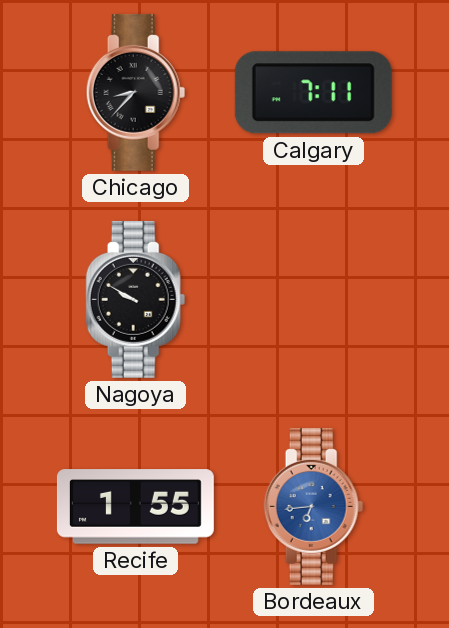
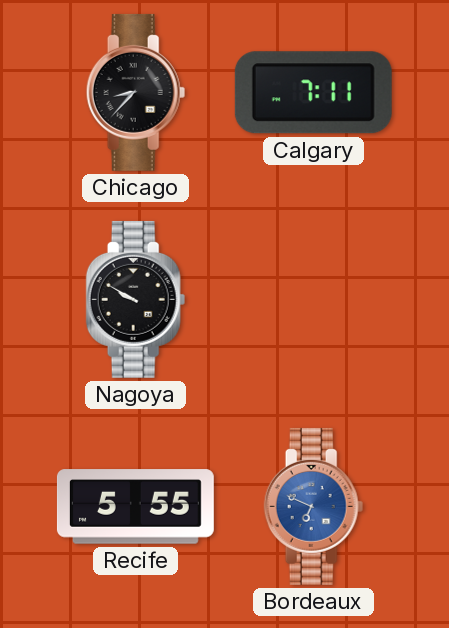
Recife: 1:55 -> 5:55 (135, 507)
Bordeaux: 6:44 -> 6:49 (314, 506)
